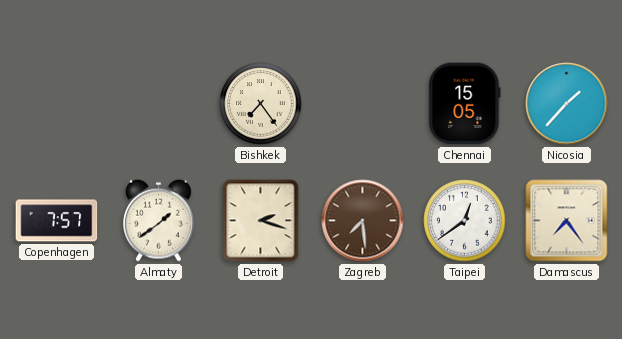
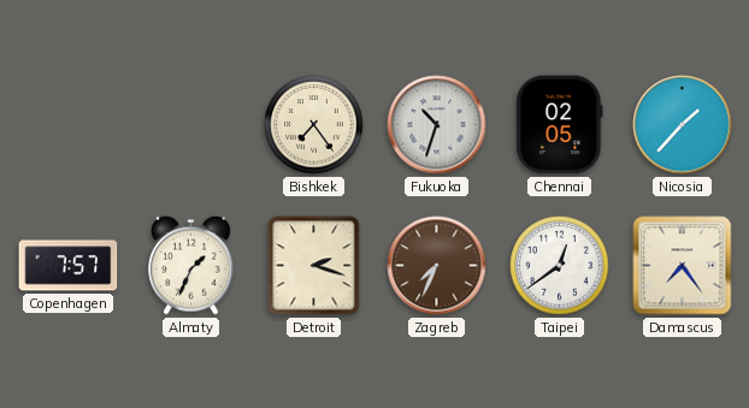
Fukuoka: none -> 10:33 (437, 125)
Chennai: 15:05 -> 02:05 (560, 125)
Almaty: 1:39 -> 1:34 (191, 265)
Zagreb: 7:29 -> 7:34 (437, 266)
